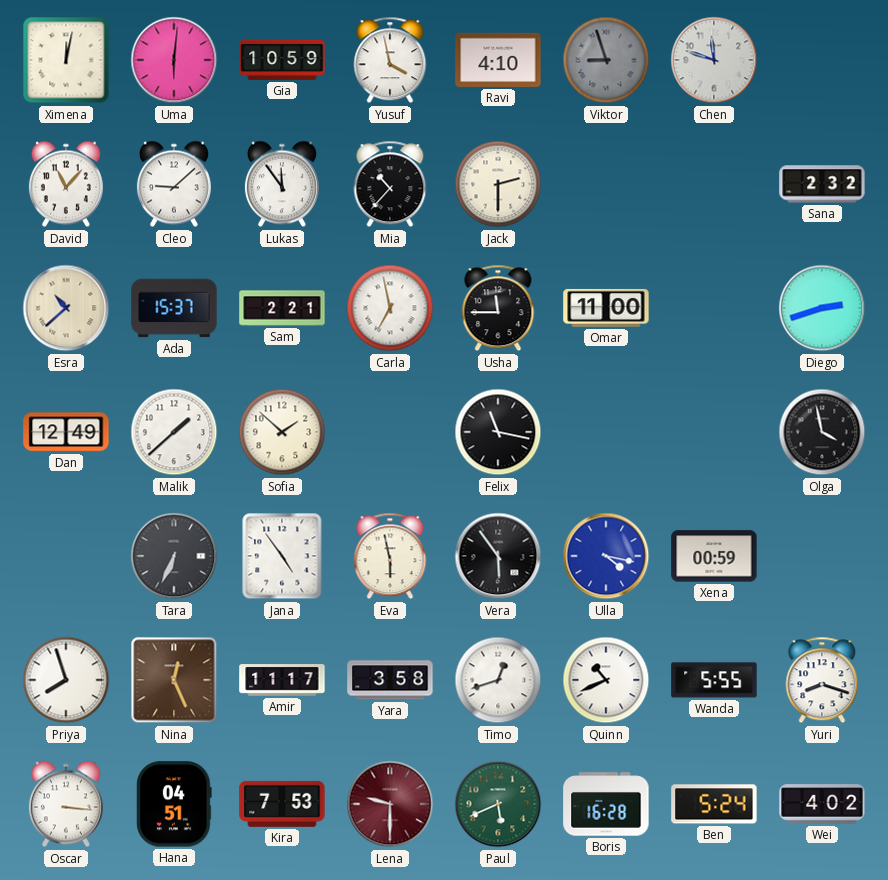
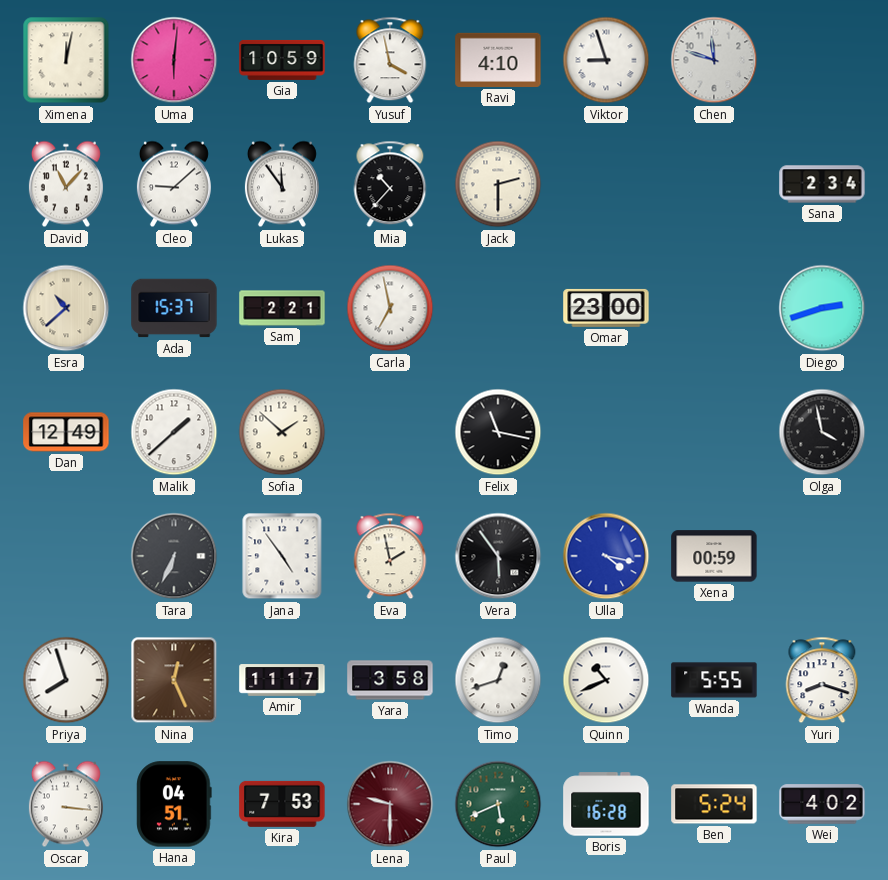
Viktor dial: grey -> white (606, 60)
Sana: 2:32 -> 2:34 (822, 184)
Usha: 11:45 -> none (498, 308)
Omar: 11:00 -> 23:00 (606, 308)
Eva: 5:58 -> 1:58 (390, 556)
